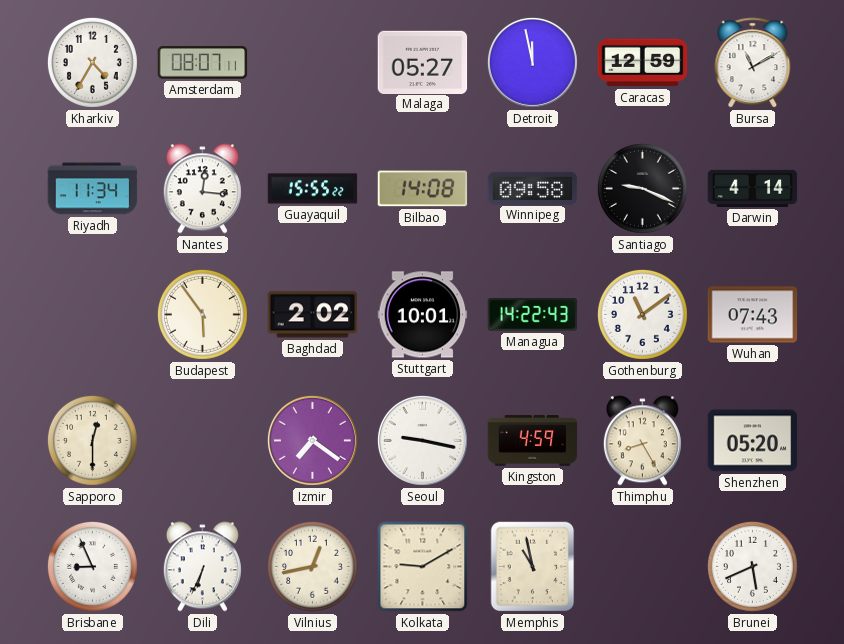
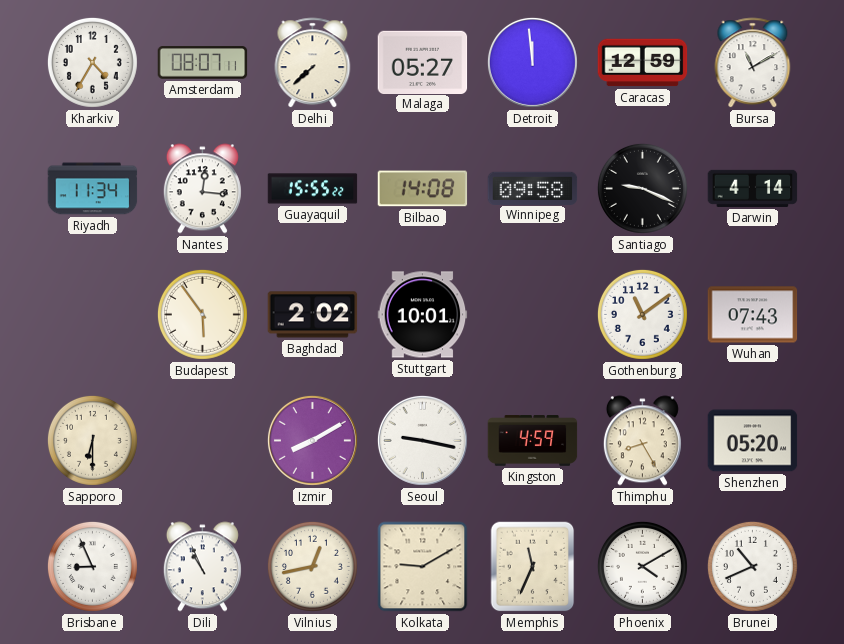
Delhi: none -> 7:38 (313, 63)
Detroit: 11:58 -> 11:59 (532, 62)
Managua: 14:22 -> none (533, 315)
Sapporo: 12:30 -> 6:30 (92, 440)
Izmir: 7:21 -> 8:10 (312, 440)
Dili: 6:34 -> 10:56 (202, 567)
Memphis: 10:58 -> 11:34 (533, 567)
Phoenix: none -> 4:10 (642, 566)
Brunei: 5:41 -> 10:41 (752, 566)
